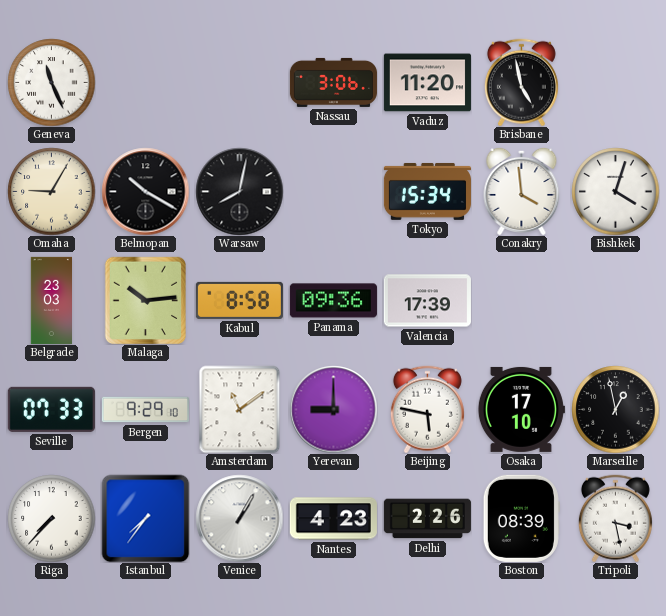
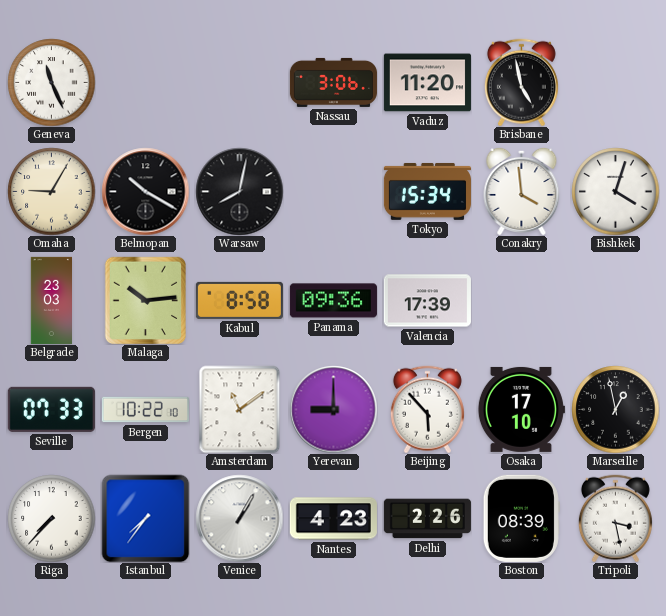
Bergen: 9:29 -> 10:22 (145, 410)
Beijing: 5:47 -> 5:53 (427, 409)
